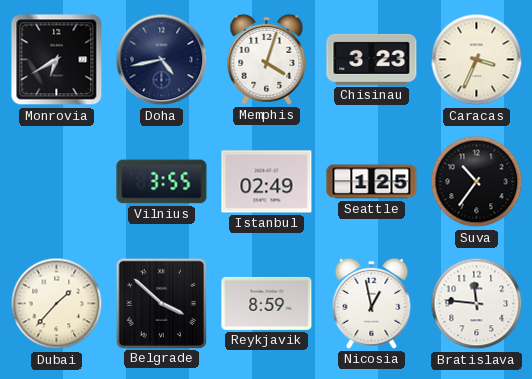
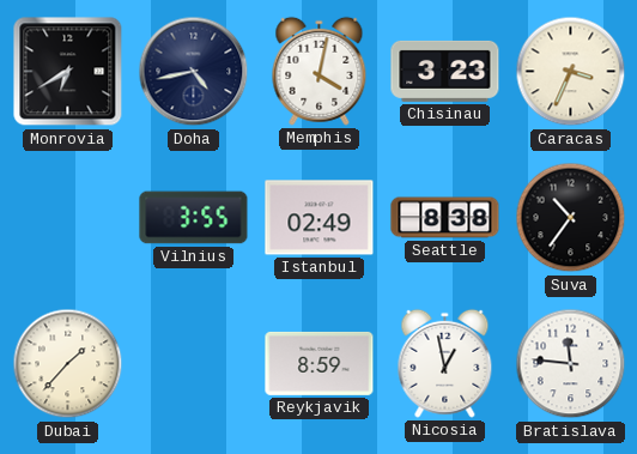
Memphis: 4:03 -> 4:02 (320, 71)
Seattle: 1:25 -> 8:38 (445, 218)
Belgrade: 3:52 -> none (161, 303)
